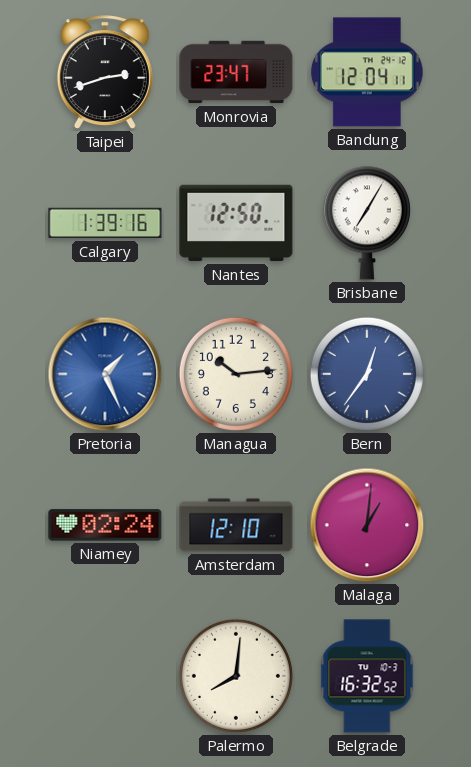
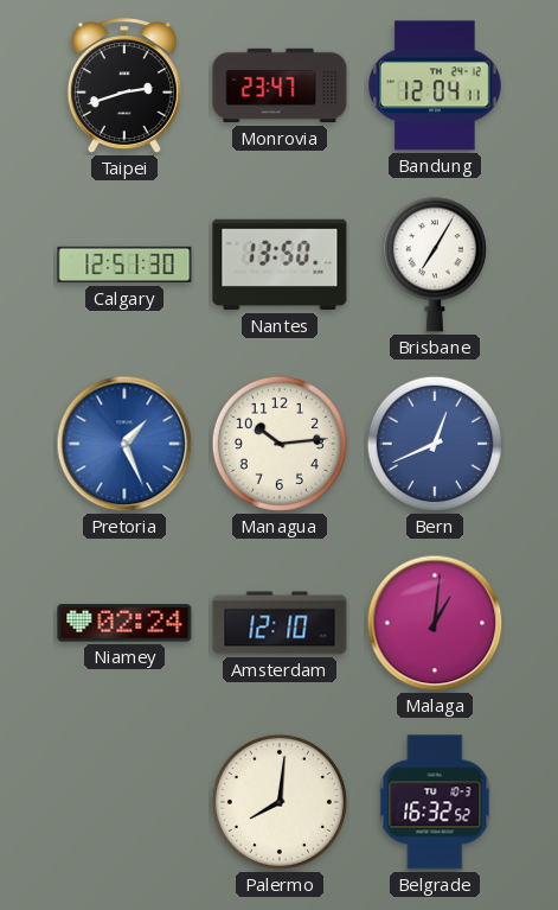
Calgary: 1:39 -> 12:51 (124, 265)
Nantes: 12:50 -> 13:50 (280, 265)
Bern: 12:36 -> 12:41 (435, 444)
